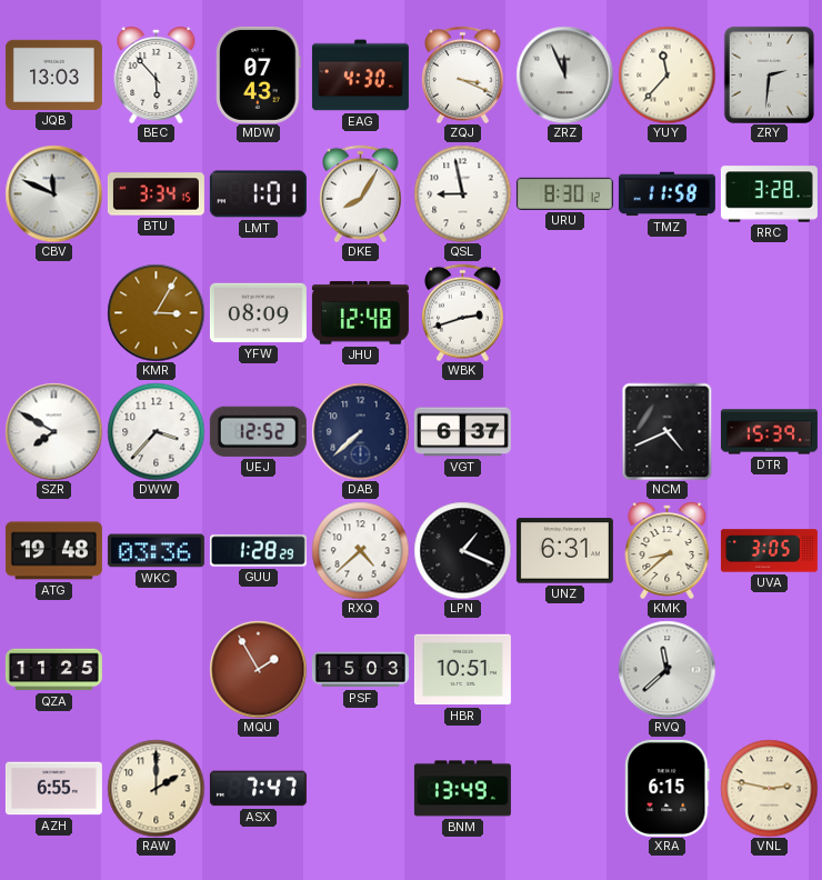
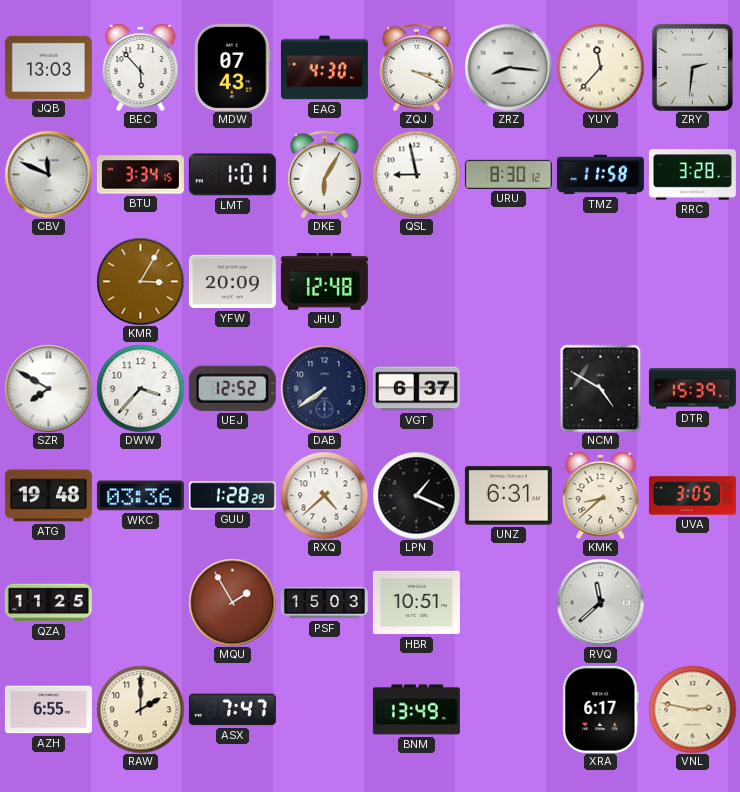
ZRZ: 11:56 -> 8:16 (508, 67)
DKE: 8:05 -> 6:05 (324, 174)
YFW: 08:09 -> 20:09 (232, 282)
WBK: 2:42 -> none (462, 312)
DAB: 7:38 -> 7:39 (324, 388)
NCM: 4:41 -> 4:50 (601, 388)
XRA: 6:15 -> 6:17 (601, 709)
